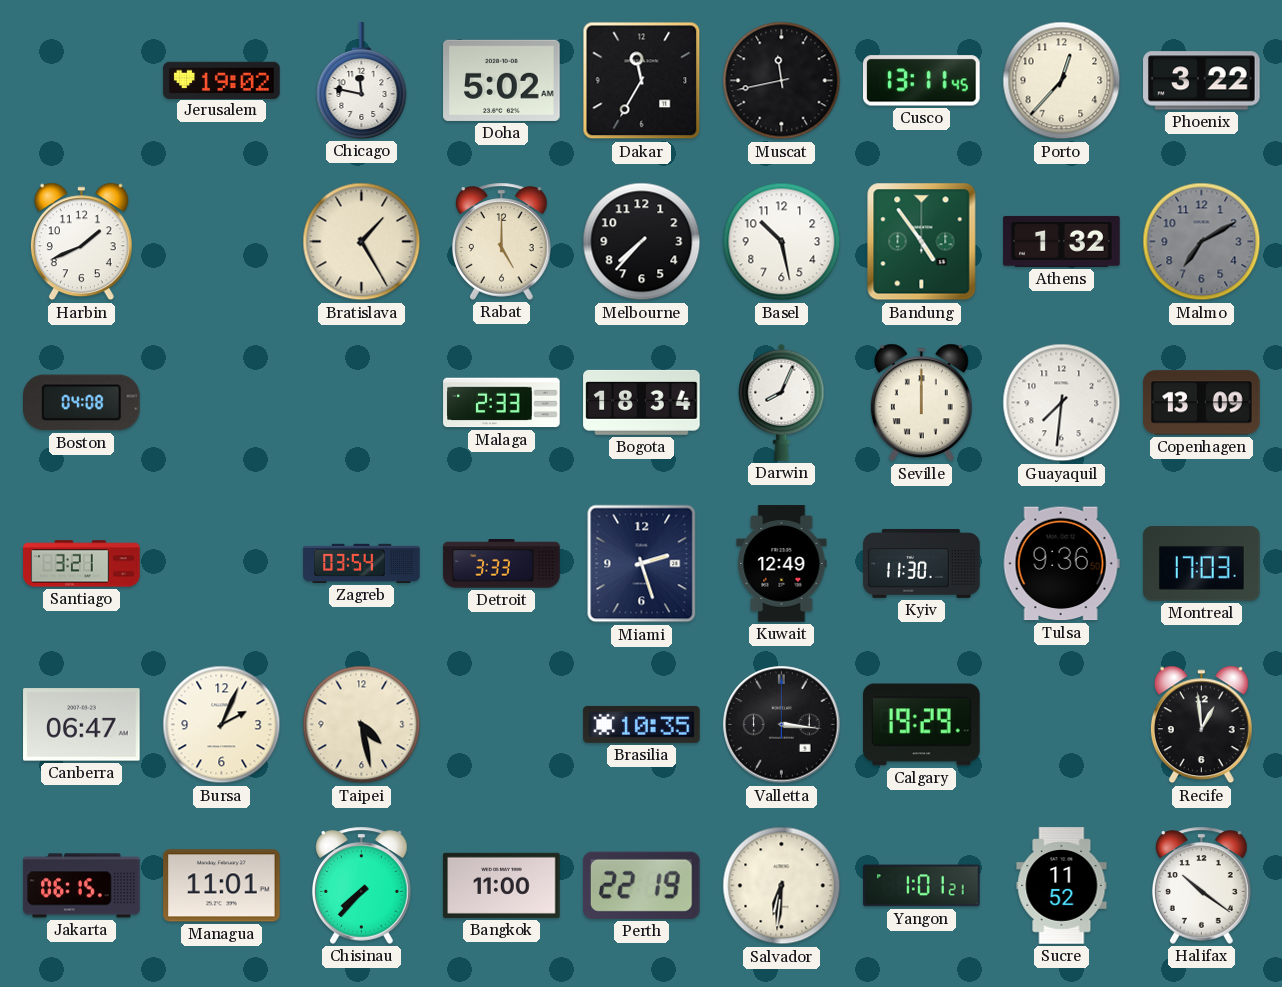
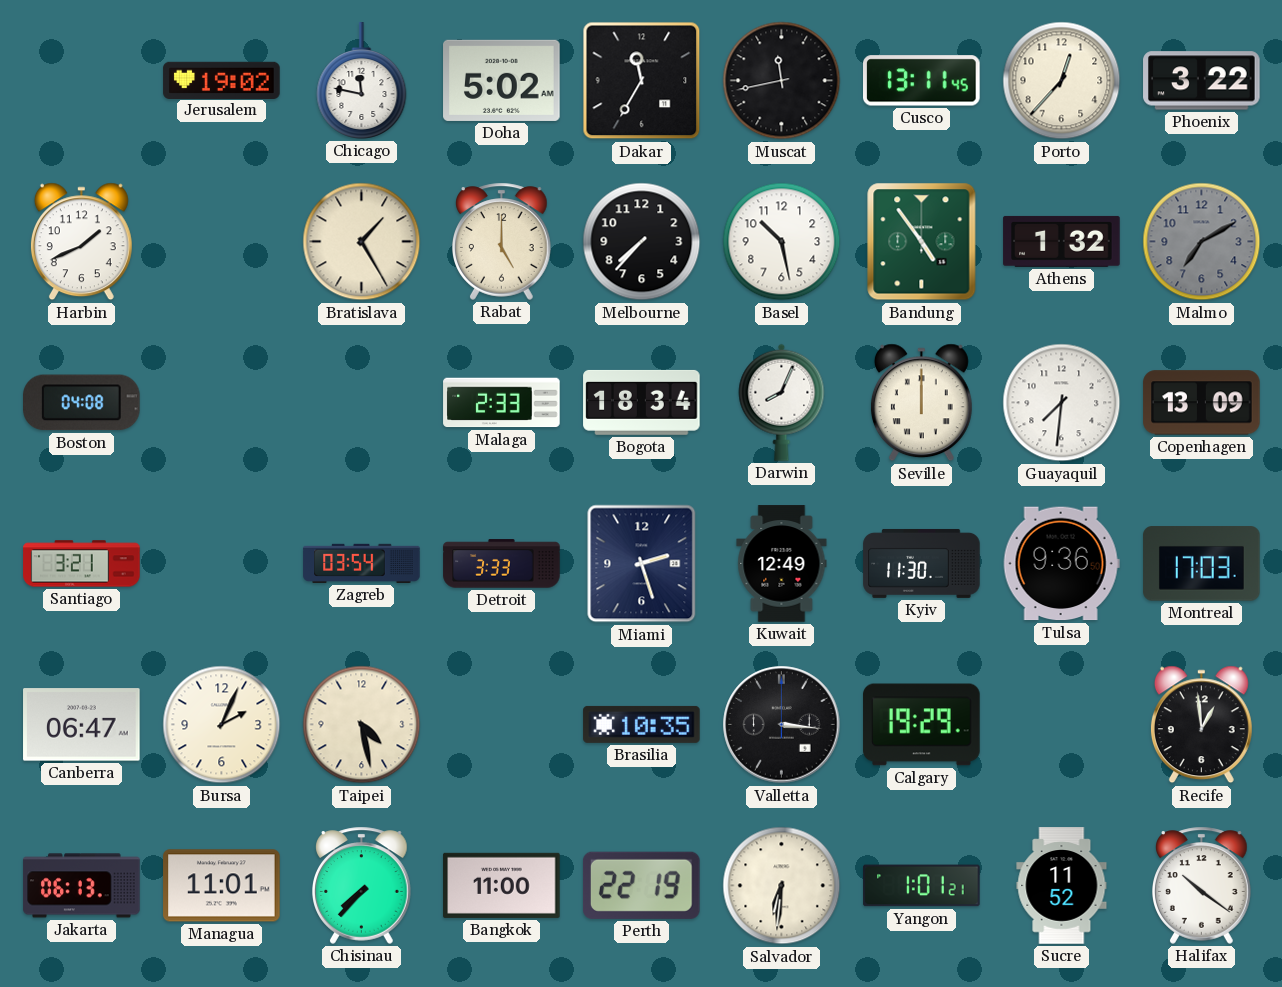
Jakarta: 06:15 -> 06:13 (82, 886)
